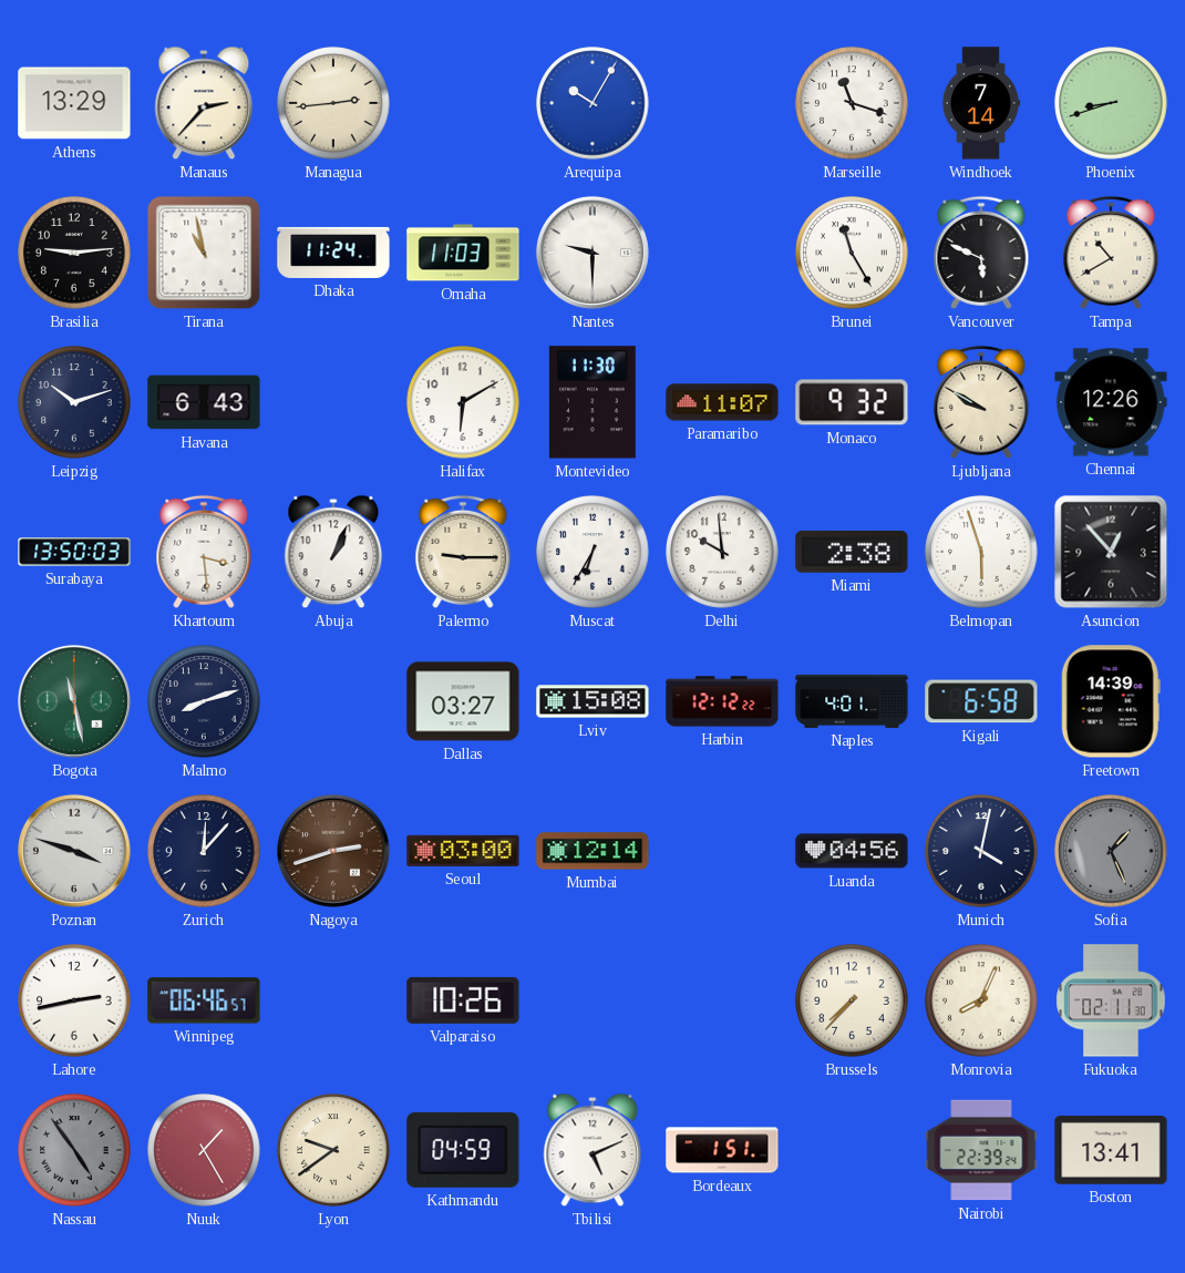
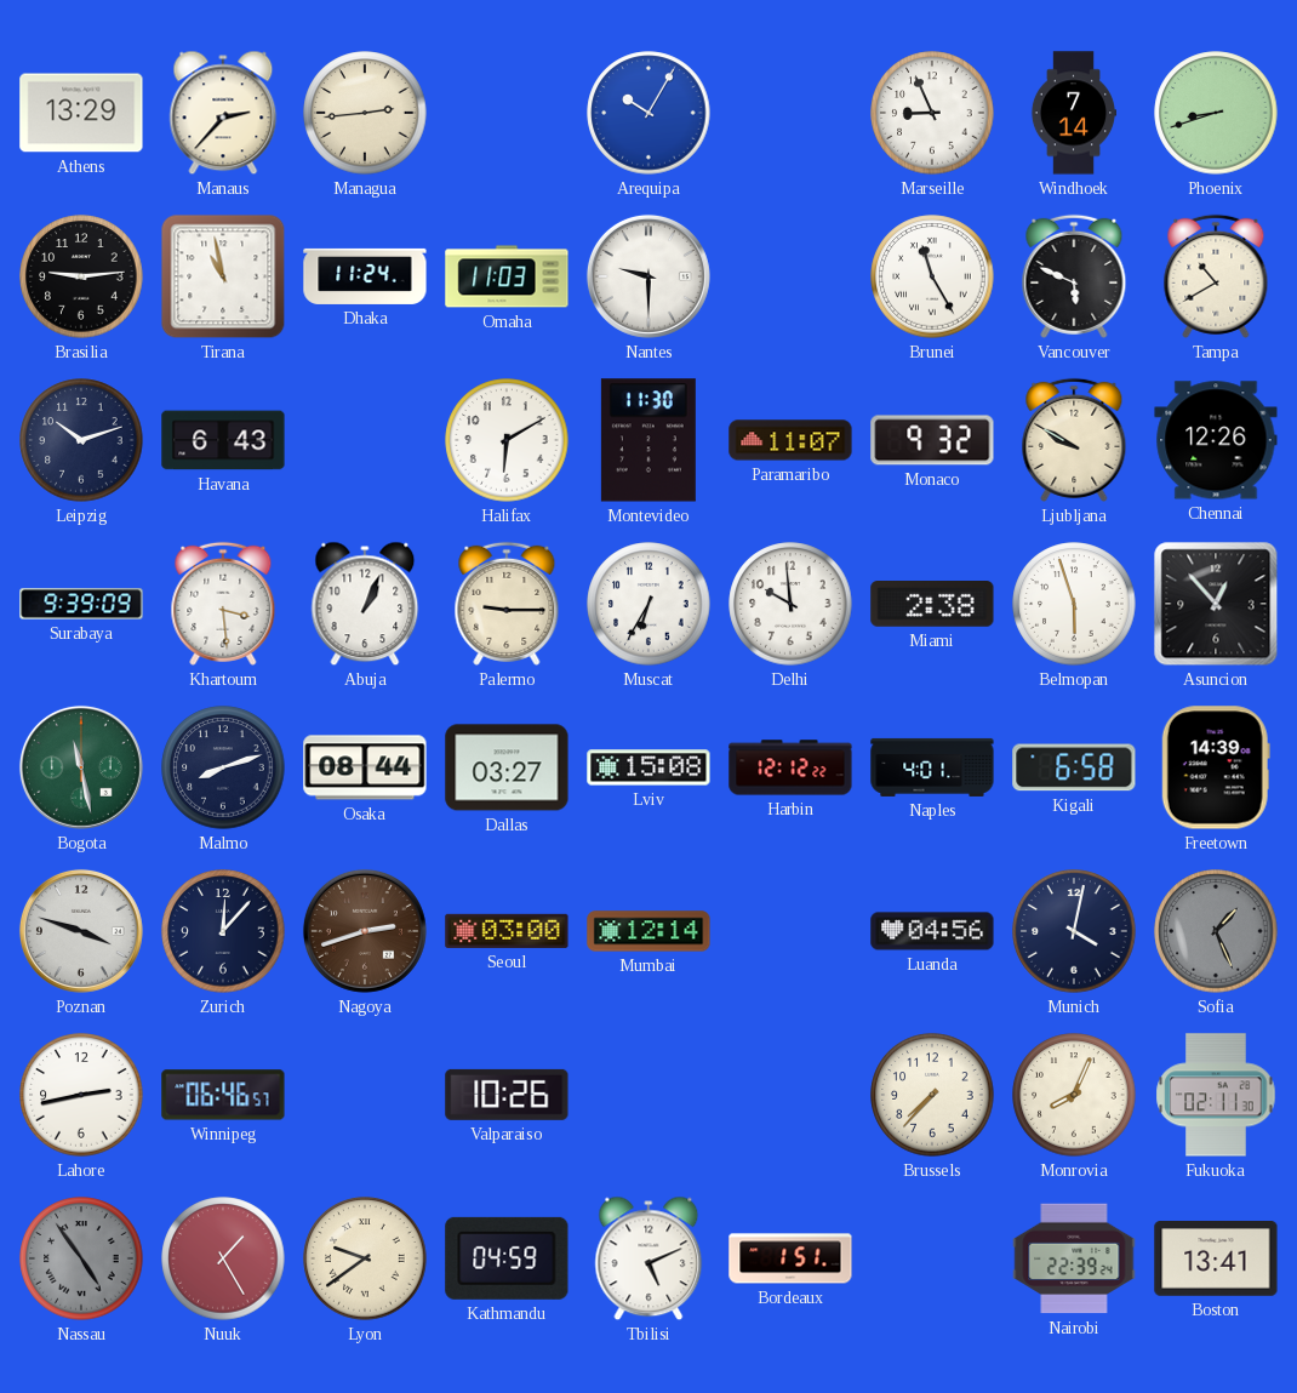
Marseille: 11:18 -> 8:56 (932, 113)
Surabaya: 13:50 -> 9:39 (81, 604)
Osaka: none -> 08:44 (365, 767)
